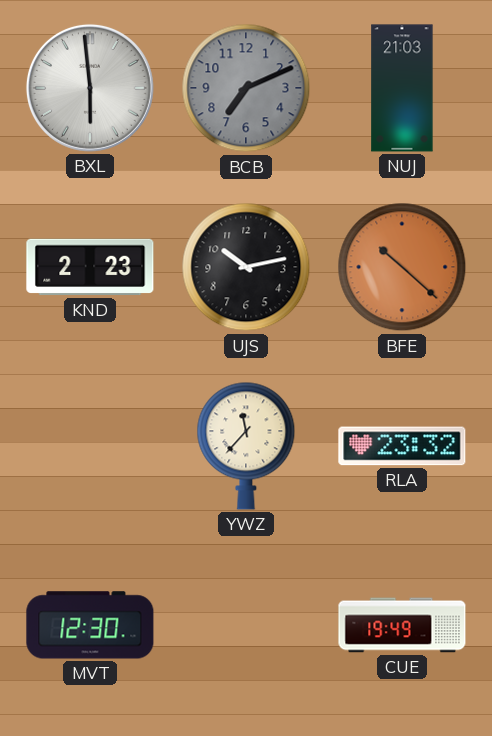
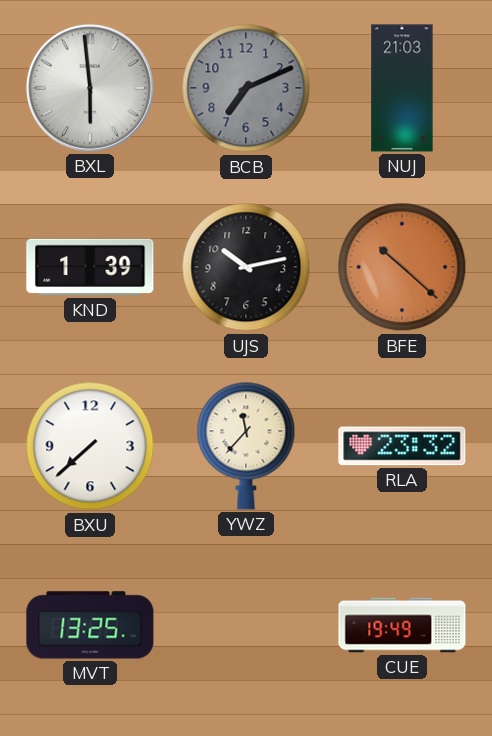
KND: 2:23 -> 1:39 (90, 267)
BXU: none -> 7:38 (90, 446)
MVT: 12:30 -> 13:25 (90, 625)
